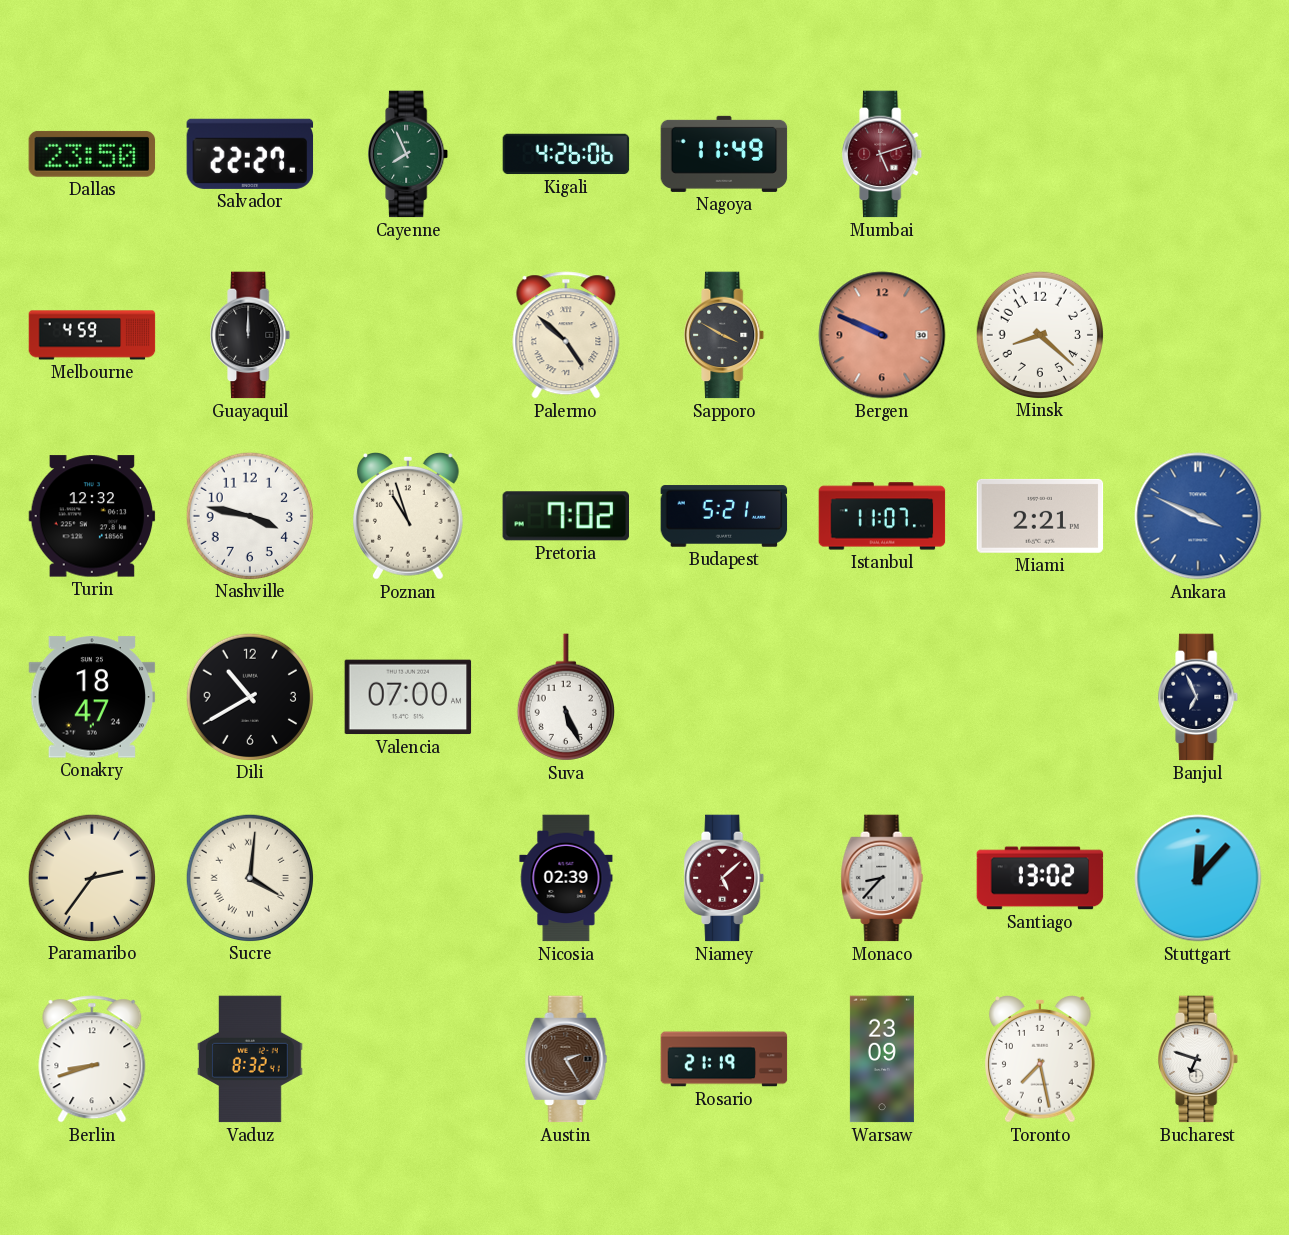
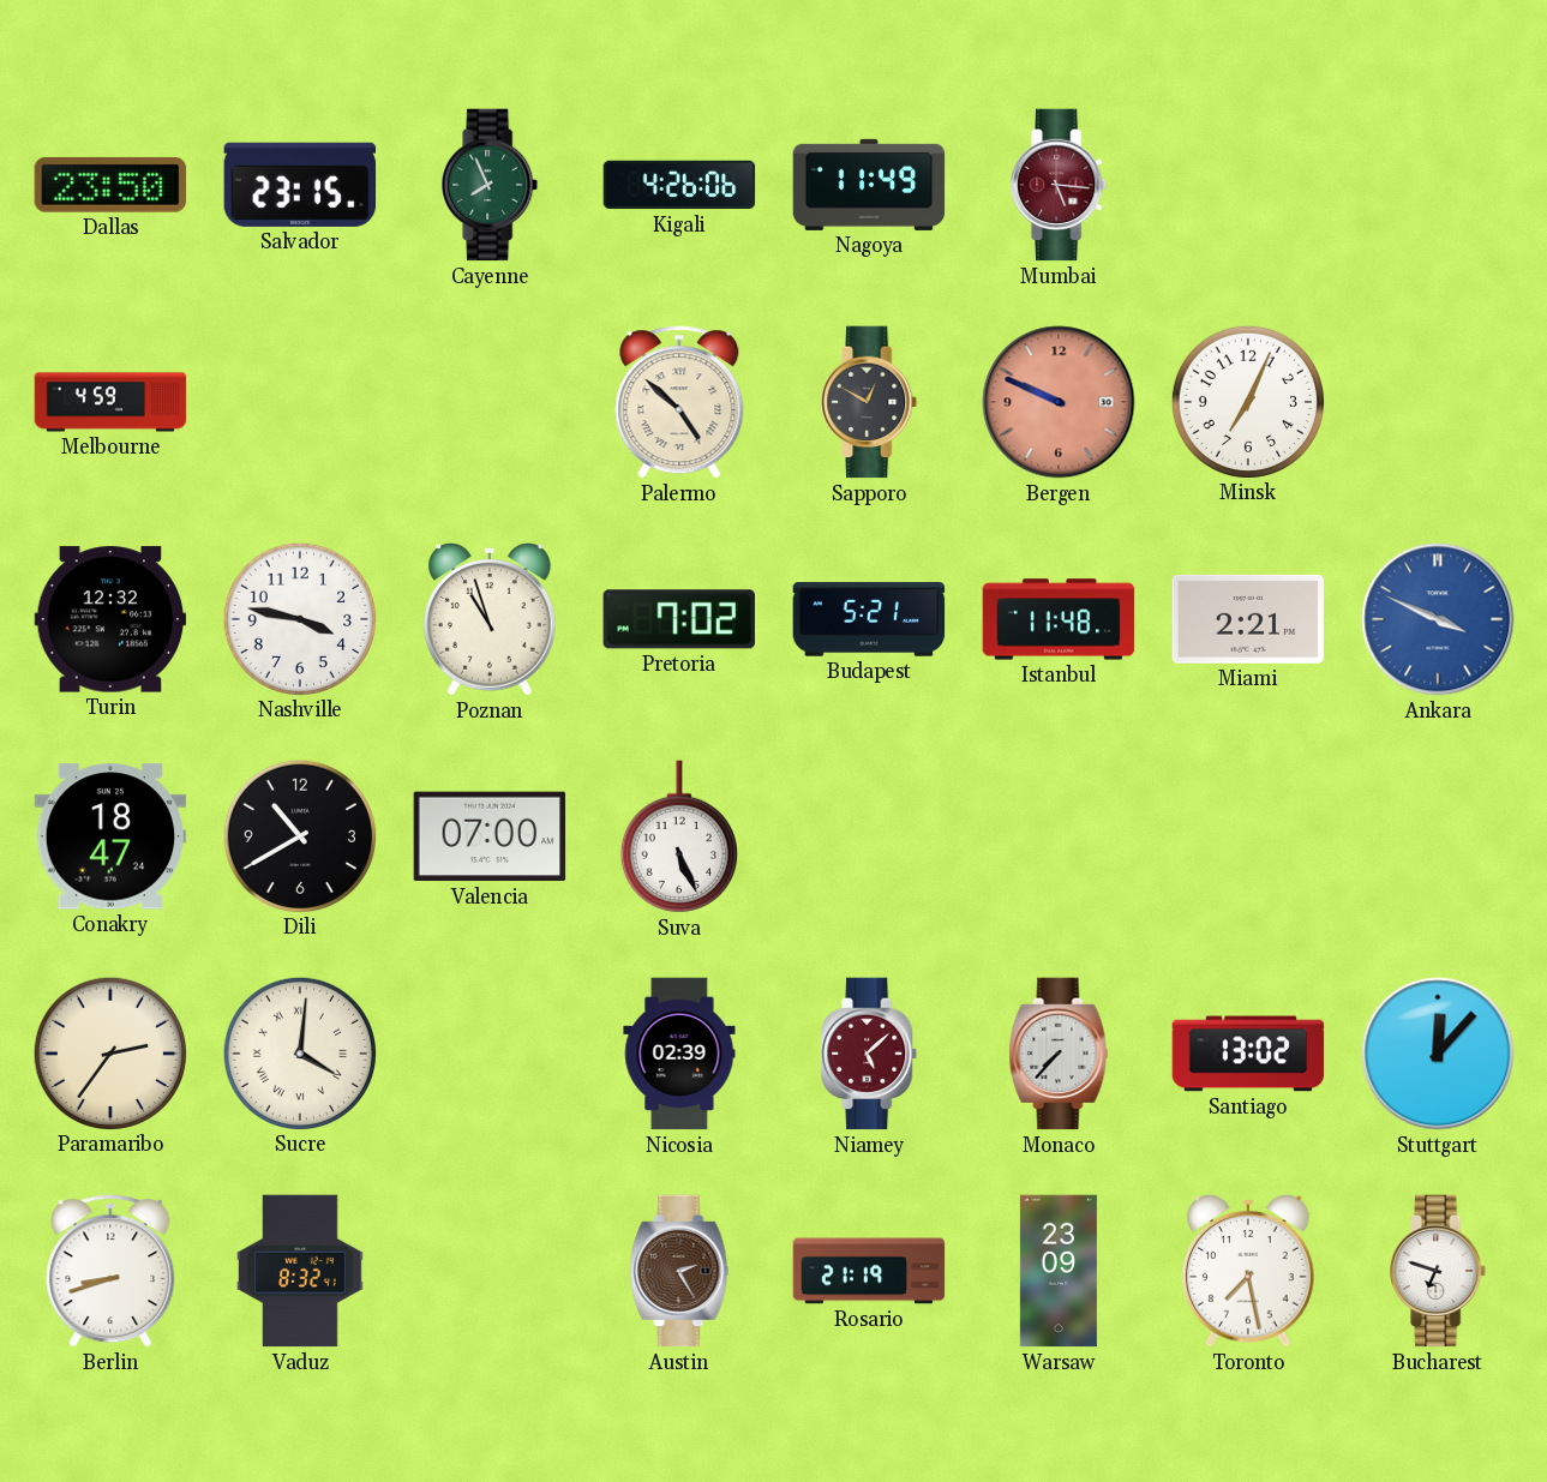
Salvador: 22:27 -> 23:15 (300, 185)
Mumbai: 5:12 -> 5:16 (1060, 185)
Guayaquil: 12:00 -> none (251, 335)
Sapporo: 3:50 -> 12:50 (870, 402)
Minsk: 8:22 -> 7:04 (1247, 401)
Istanbul: 11:07 -> 11:48 (1059, 619)
Banjul: 6:56 -> none (1199, 697)
Monaco: 8:37 -> 7:37 (1059, 1054)
